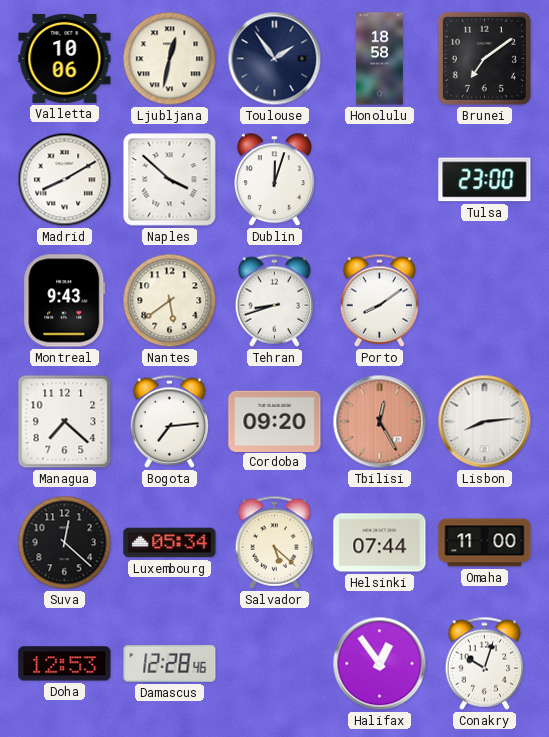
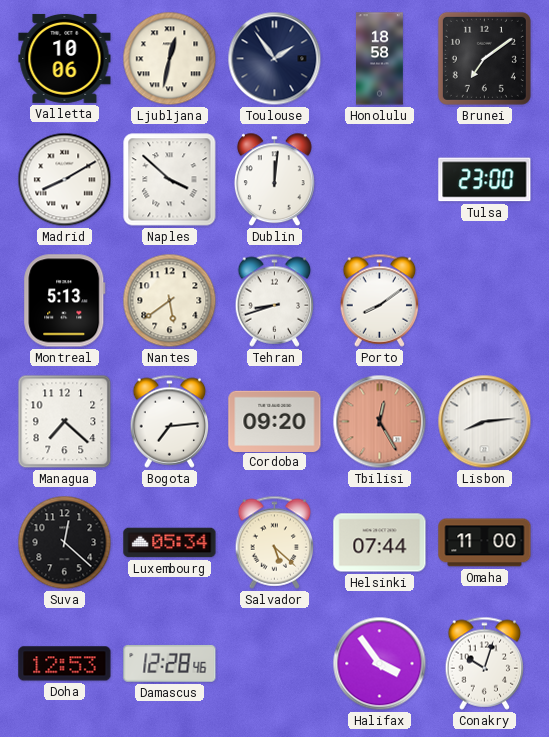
Dublin: 12:03 -> 12:01 (274, 180)
Montreal: 9:43 -> 5:13 (65, 301)
Halifax: 12:54 -> 3:54 (380, 664)
